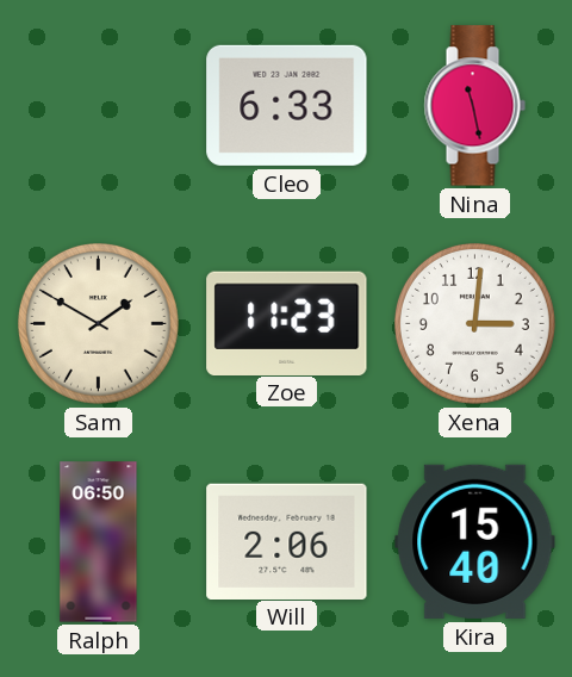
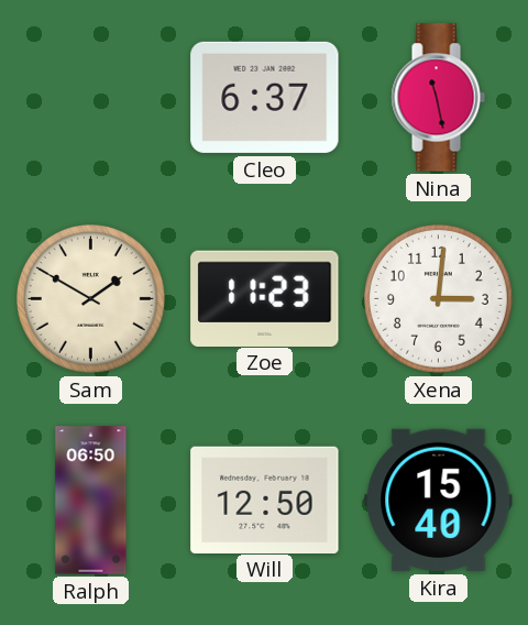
Cleo: 6:33 -> 6:37 (265, 97)
Will: 2:06 -> 12:50 (265, 500)
